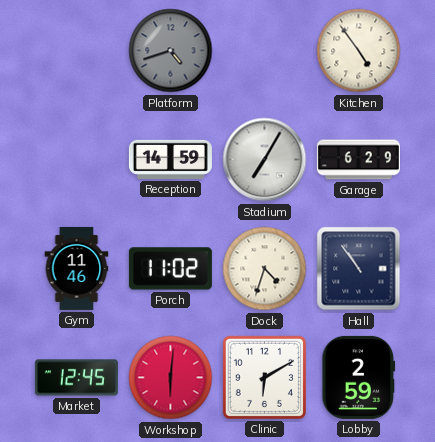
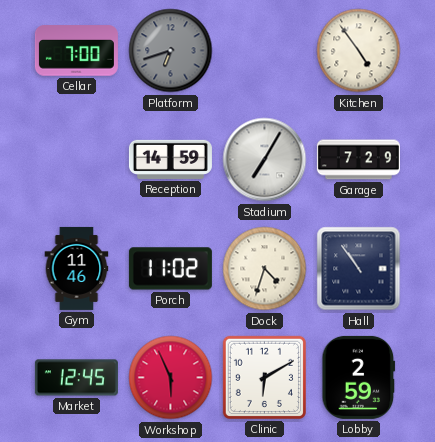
Cellar: none -> 7:00 (76, 51)
Platform: 4:42 -> 6:42 (171, 51)
Garage: 6:29 -> 7:29 (358, 160)
Workshop: 6:01 -> 5:56 (171, 378)
